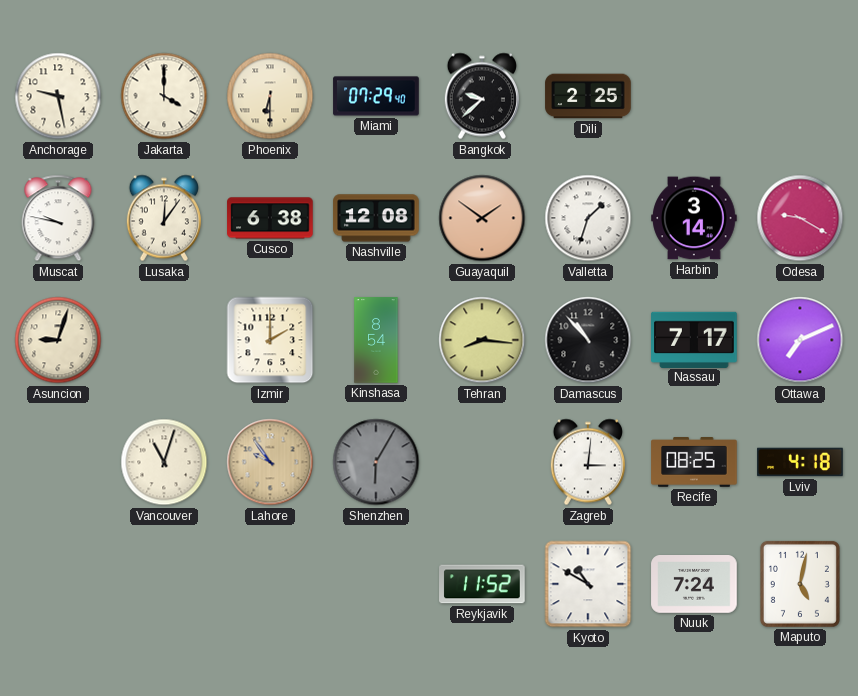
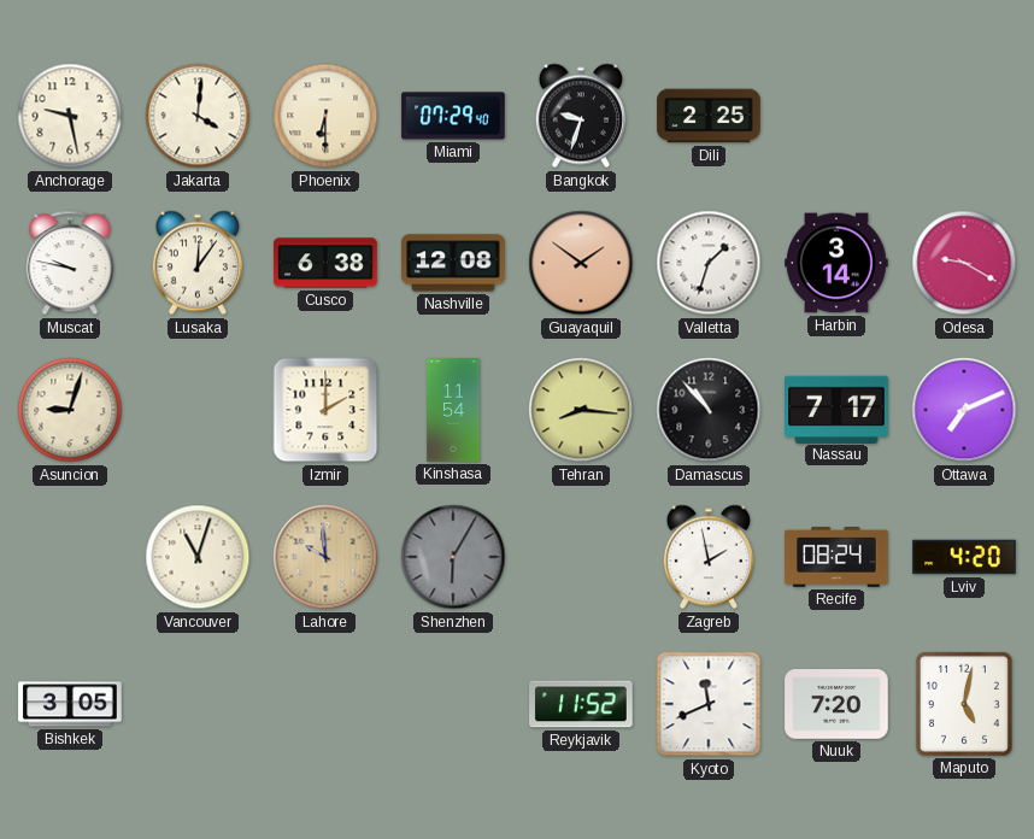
Jakarta: 4:00 -> 4:01 (198, 116)
Bangkok: 9:38 -> 9:33 (581, 116)
Kinshasa: 8:54 -> 11:54 (453, 410)
Lahore: 9:54 -> 9:59 (325, 557)
Zagreb: 3:01 -> 1:58 (709, 557)
Recife: 08:25 -> 08:24 (836, 558)
Lviv: 4:18 -> 4:20 (964, 557)
Bishkek: none -> 3:05 (70, 704)
Kyoto: 10:50 -> 11:41 (709, 704)
Nuuk: 7:24 -> 7:20 (836, 705)
